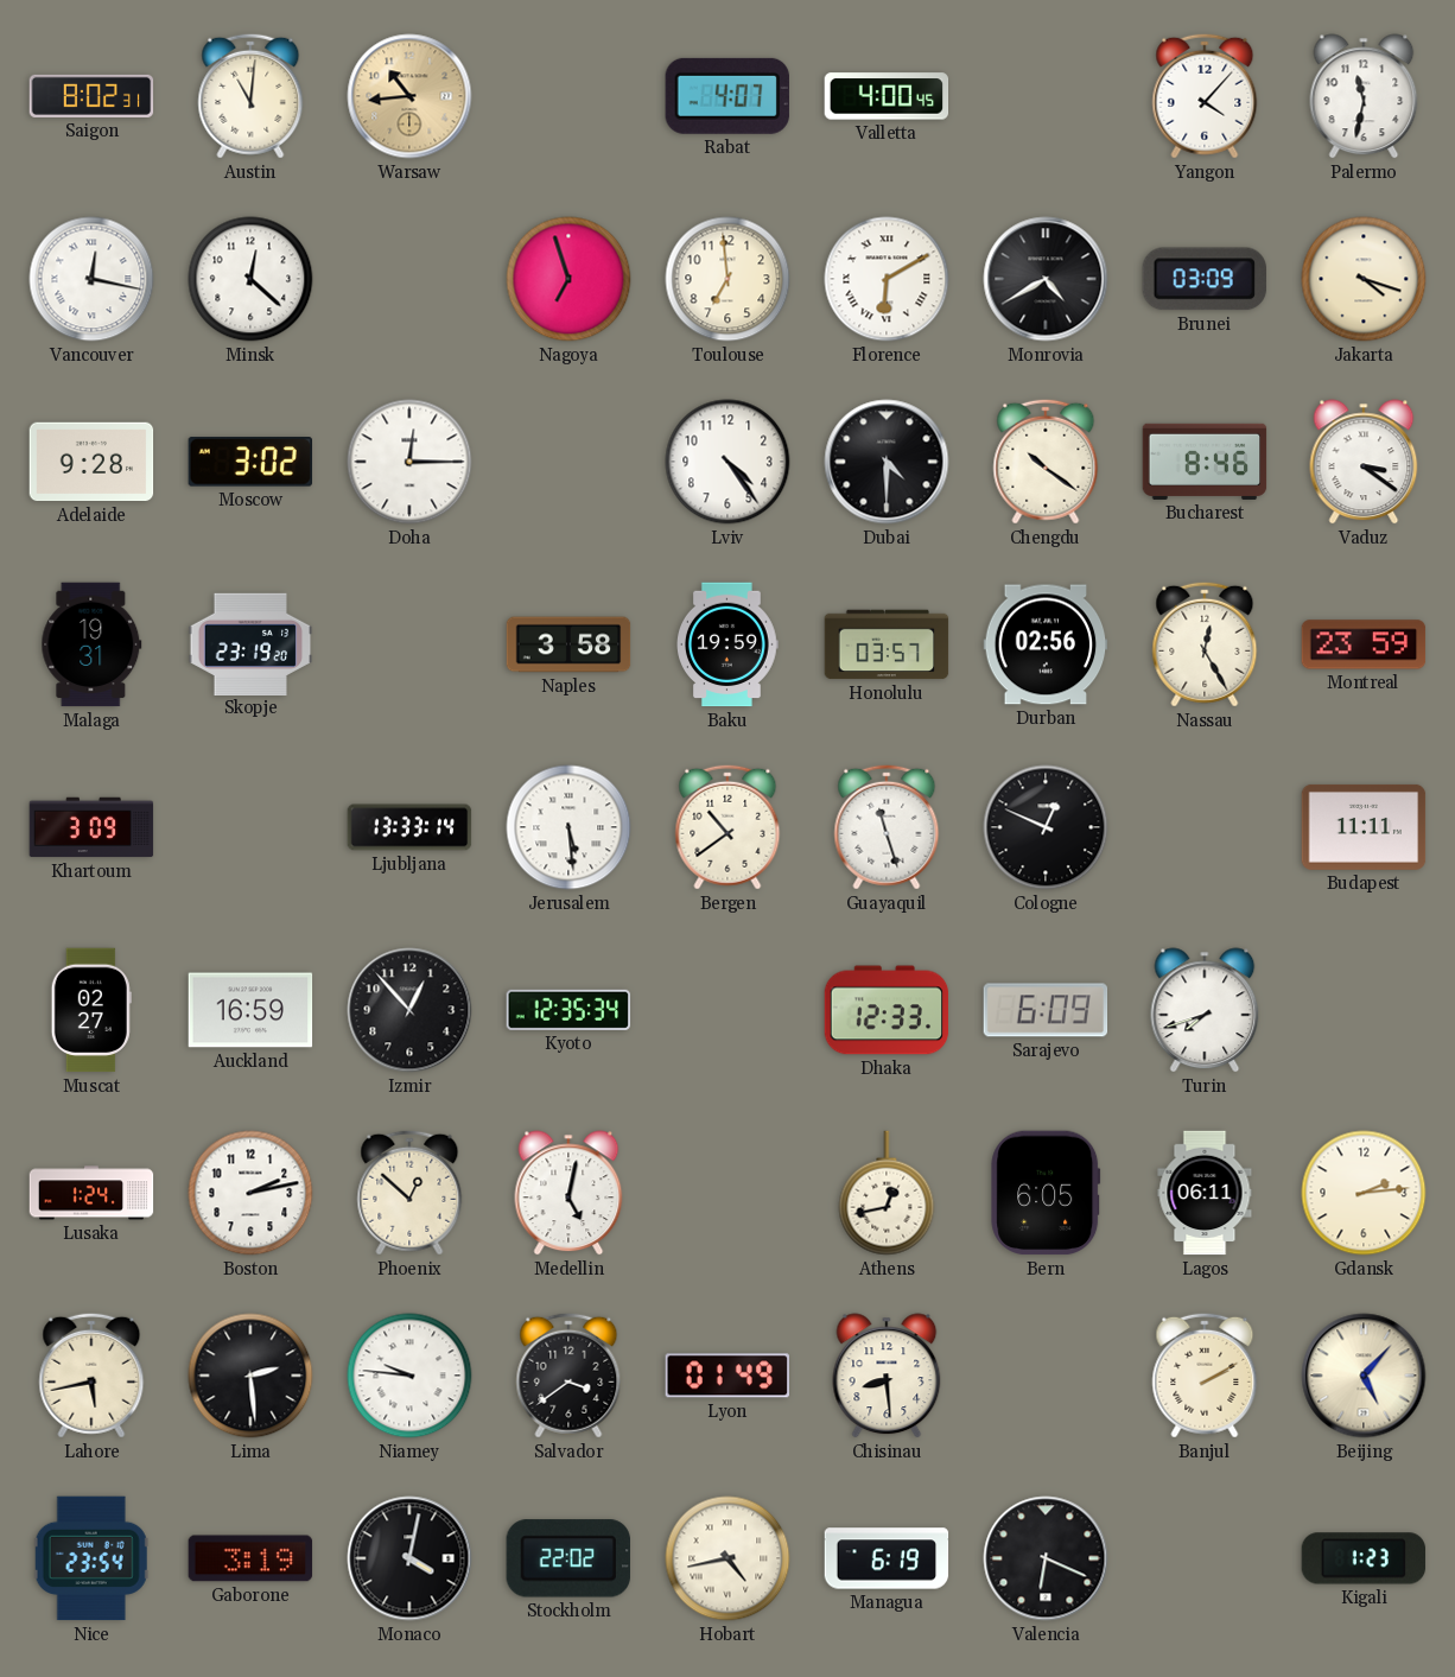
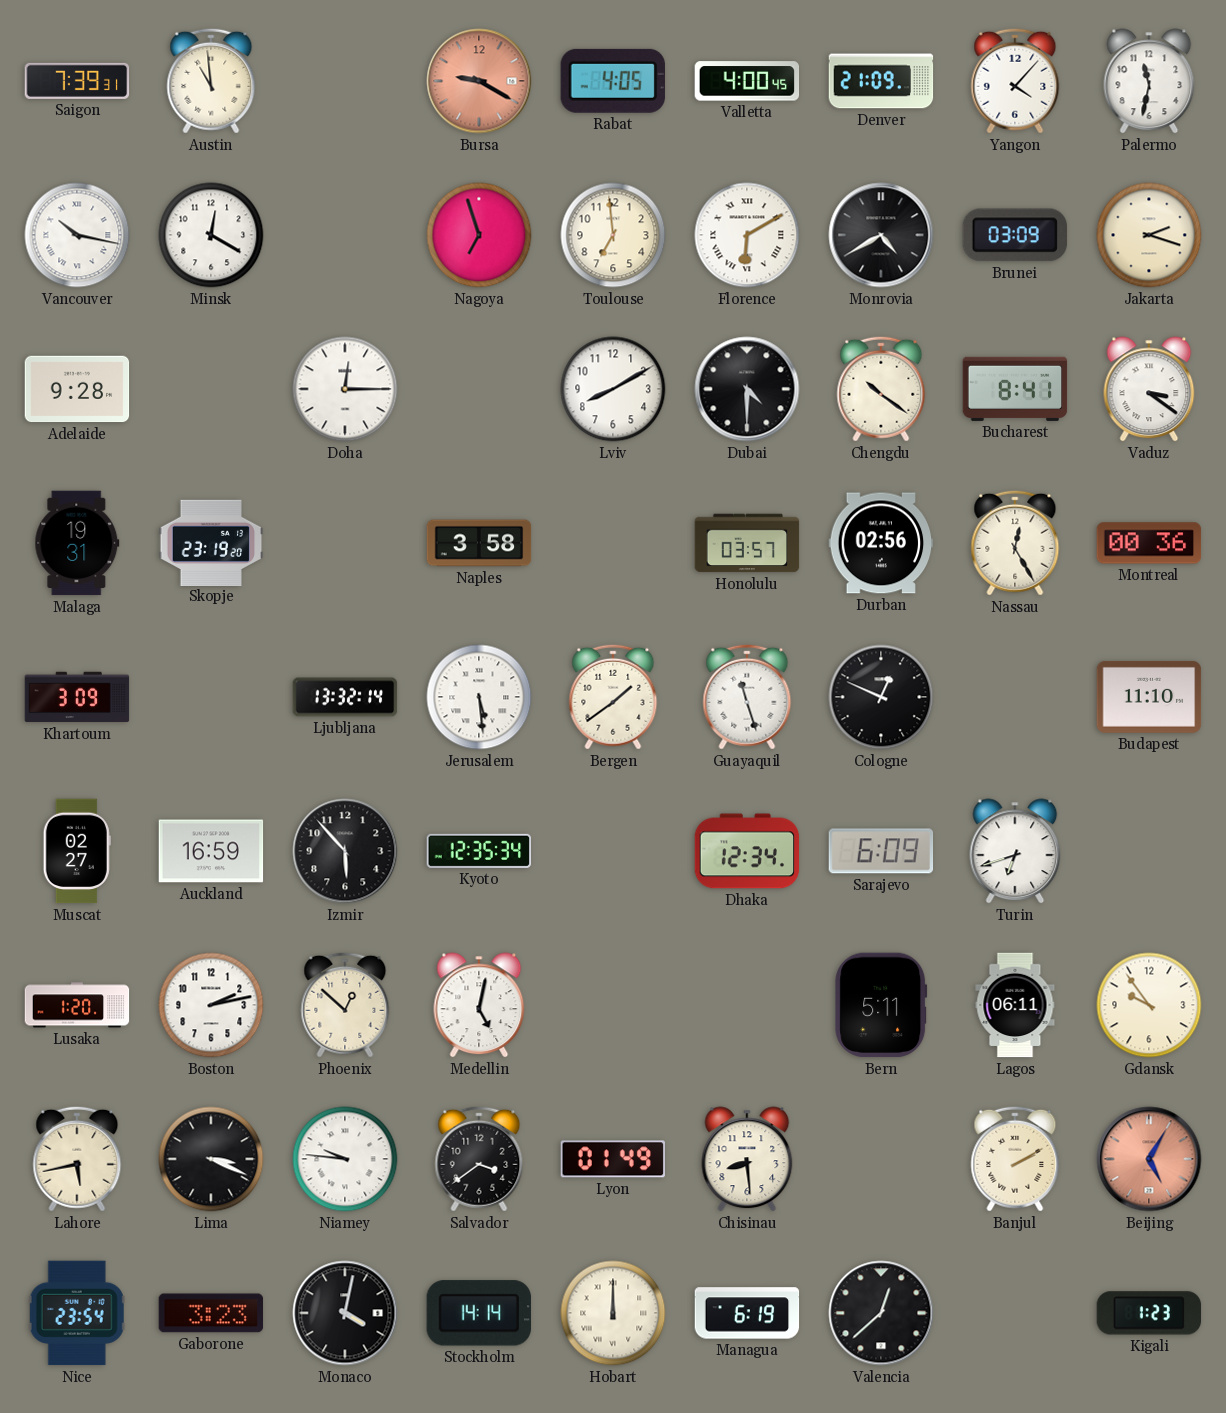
Saigon: 8:02 -> 7:39 (77, 81)
Austin: 11:01 -> 10:59 (211, 81)
Warsaw: 10:44 -> none (409, 96)
Bursa: none -> 9:20 (479, 81)
Rabat: 4:07 -> 4:05 (613, 81)
Denver: none -> 21:09 (881, 81)
Vancouver: 12:17 -> 10:17 (77, 235)
Minsk: 12:22 -> 12:20 (211, 235)
Jakarta: 4:18 -> 2:18 (1149, 235)
Moscow: 3:02 -> none (249, 462)
Lviv: 4:24 -> 8:10 (613, 389)
Bucharest: 8:46 -> 8:41 (1015, 389)
Baku: 19:59 -> none (729, 644)
Montreal: 23:59 -> 00:36 (1149, 543)
Ljubljana: 13:33 -> 13:32 (345, 697)
Bergen: 10:39 -> 1:39 (613, 697)
Budapest: 11:11 -> 11:10 (1149, 697)
Izmir: 12:53 -> 5:53 (345, 851)
Dhaka: 12:33 -> 12:34 (747, 851)
Turin: 7:42 -> 6:42 (1015, 851)
Lusaka: 1:24 -> 1:20 (77, 1005)
Athens: 12:43 -> none (887, 1193)
Bern: 6:05 -> 5:11 (881, 1005)
Gdansk: 2:14 -> 9:54 (1149, 1005)
Lima: 2:29 -> 3:19 (211, 1159)
Beijing: 5:07 -> 5:05 (1149, 1159)
Beijing dial: cream -> salmon (1149, 1159)
Gaborone: 3:19 -> 3:23 (211, 1313)
Stockholm: 22:02 -> 14:14 (479, 1313)
Hobart: 4:43 -> 12:00 (613, 1313)
Valencia: 6:19 -> 12:38 (881, 1313)
